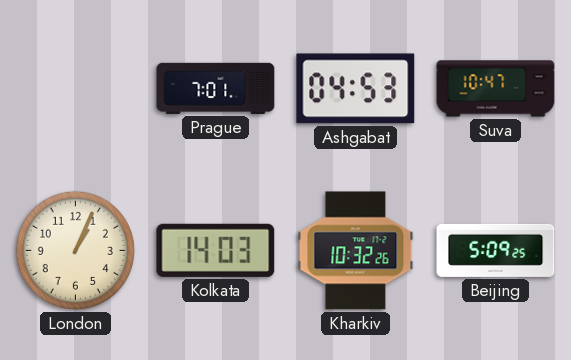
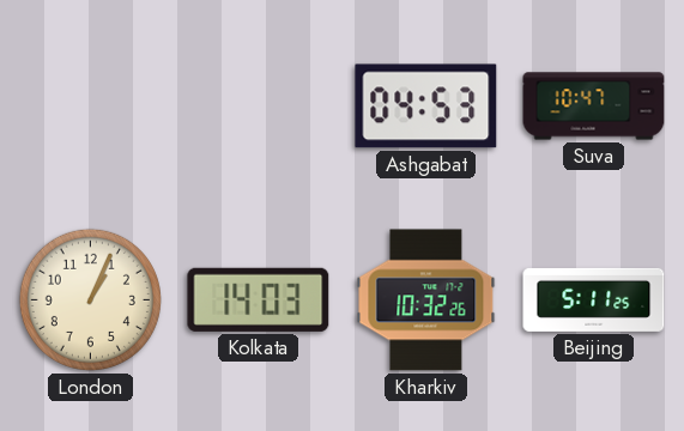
Prague: 7:01 -> none (216, 88)
Beijing: 5:09 -> 5:11 (594, 299)
